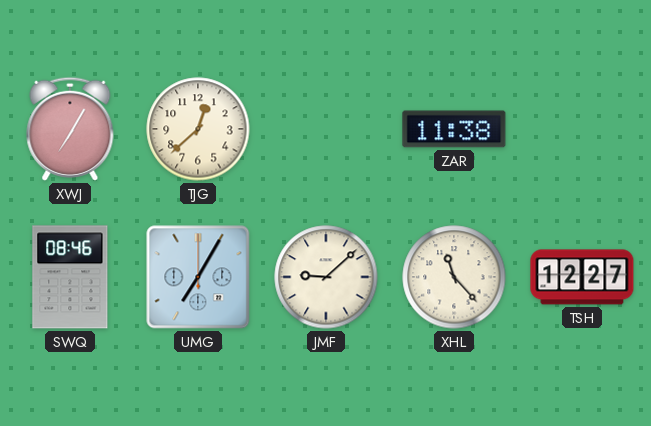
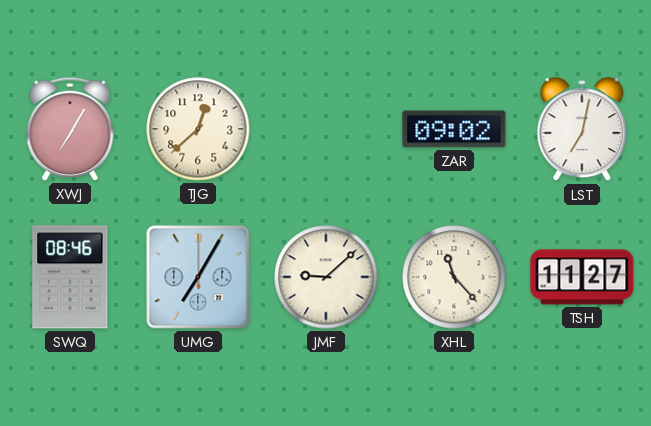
ZAR: 11:38 -> 09:02 (454, 129)
LST: none -> 7:02 (582, 130)
TSH: 12:27 -> 11:27 (582, 277)
